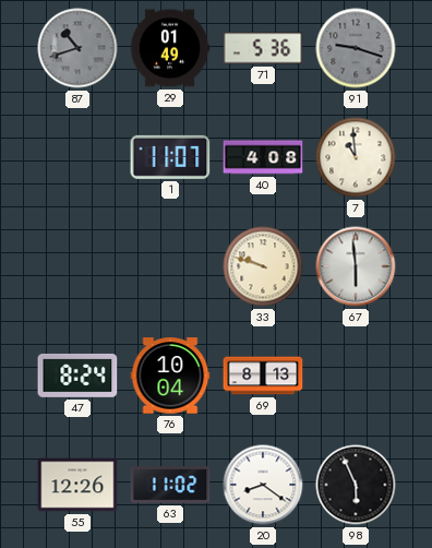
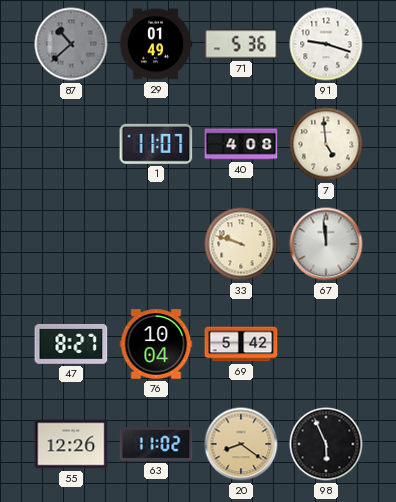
87: 10:42 -> 10:38 (71, 44)
91 dial: grey -> white (326, 44)
7: 10:59 -> 4:59 (326, 144)
67: 5:59 -> 11:59 (326, 244)
47: 8:24 -> 8:27 (71, 344)
69: 8:13 -> 5:42 (241, 344)
20 dial: white -> champagne (241, 444)
